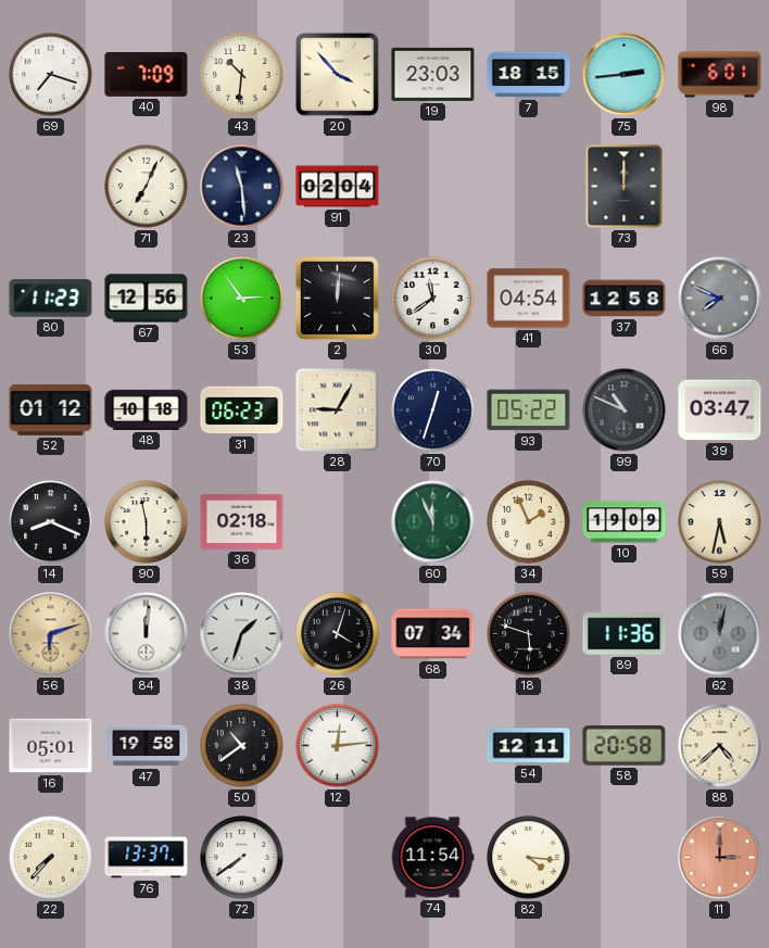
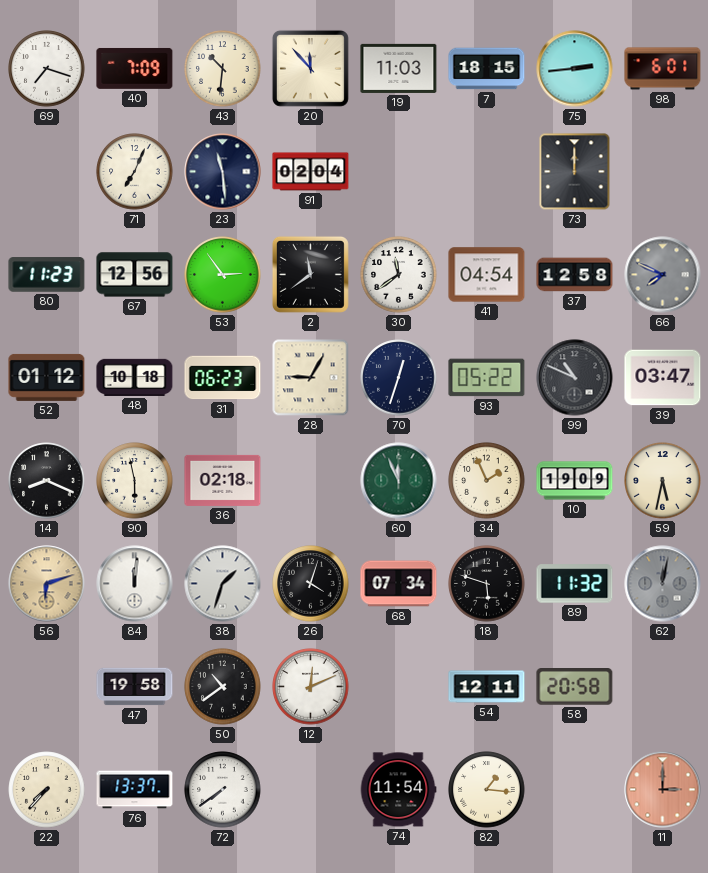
20: 3:53 -> 11:53 (310, 68)
19: 23:03 -> 11:03 (399, 68)
2: 12:01 -> 11:39 (310, 274)
89: 11:36 -> 11:32 (575, 584)
16: 05:01 -> none (51, 746)
12: 12:14 -> 12:11 (311, 687)
88: 4:38 -> none (720, 746)
82: 4:16 -> 1:16 (487, 790)
